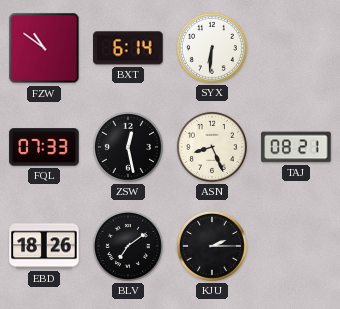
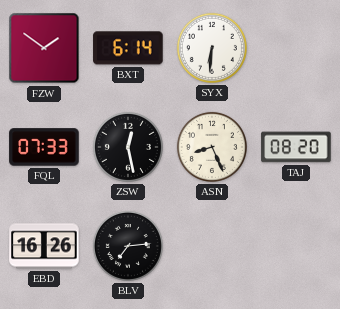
FZW: 10:51 -> 1:51 (44, 48)
TAJ: 08:21 -> 08:20 (296, 147)
EBD: 18:26 -> 16:26 (44, 246)
BLV: 7:09 -> 7:14 (128, 246)
KJU: 2:15 -> none (212, 246)
